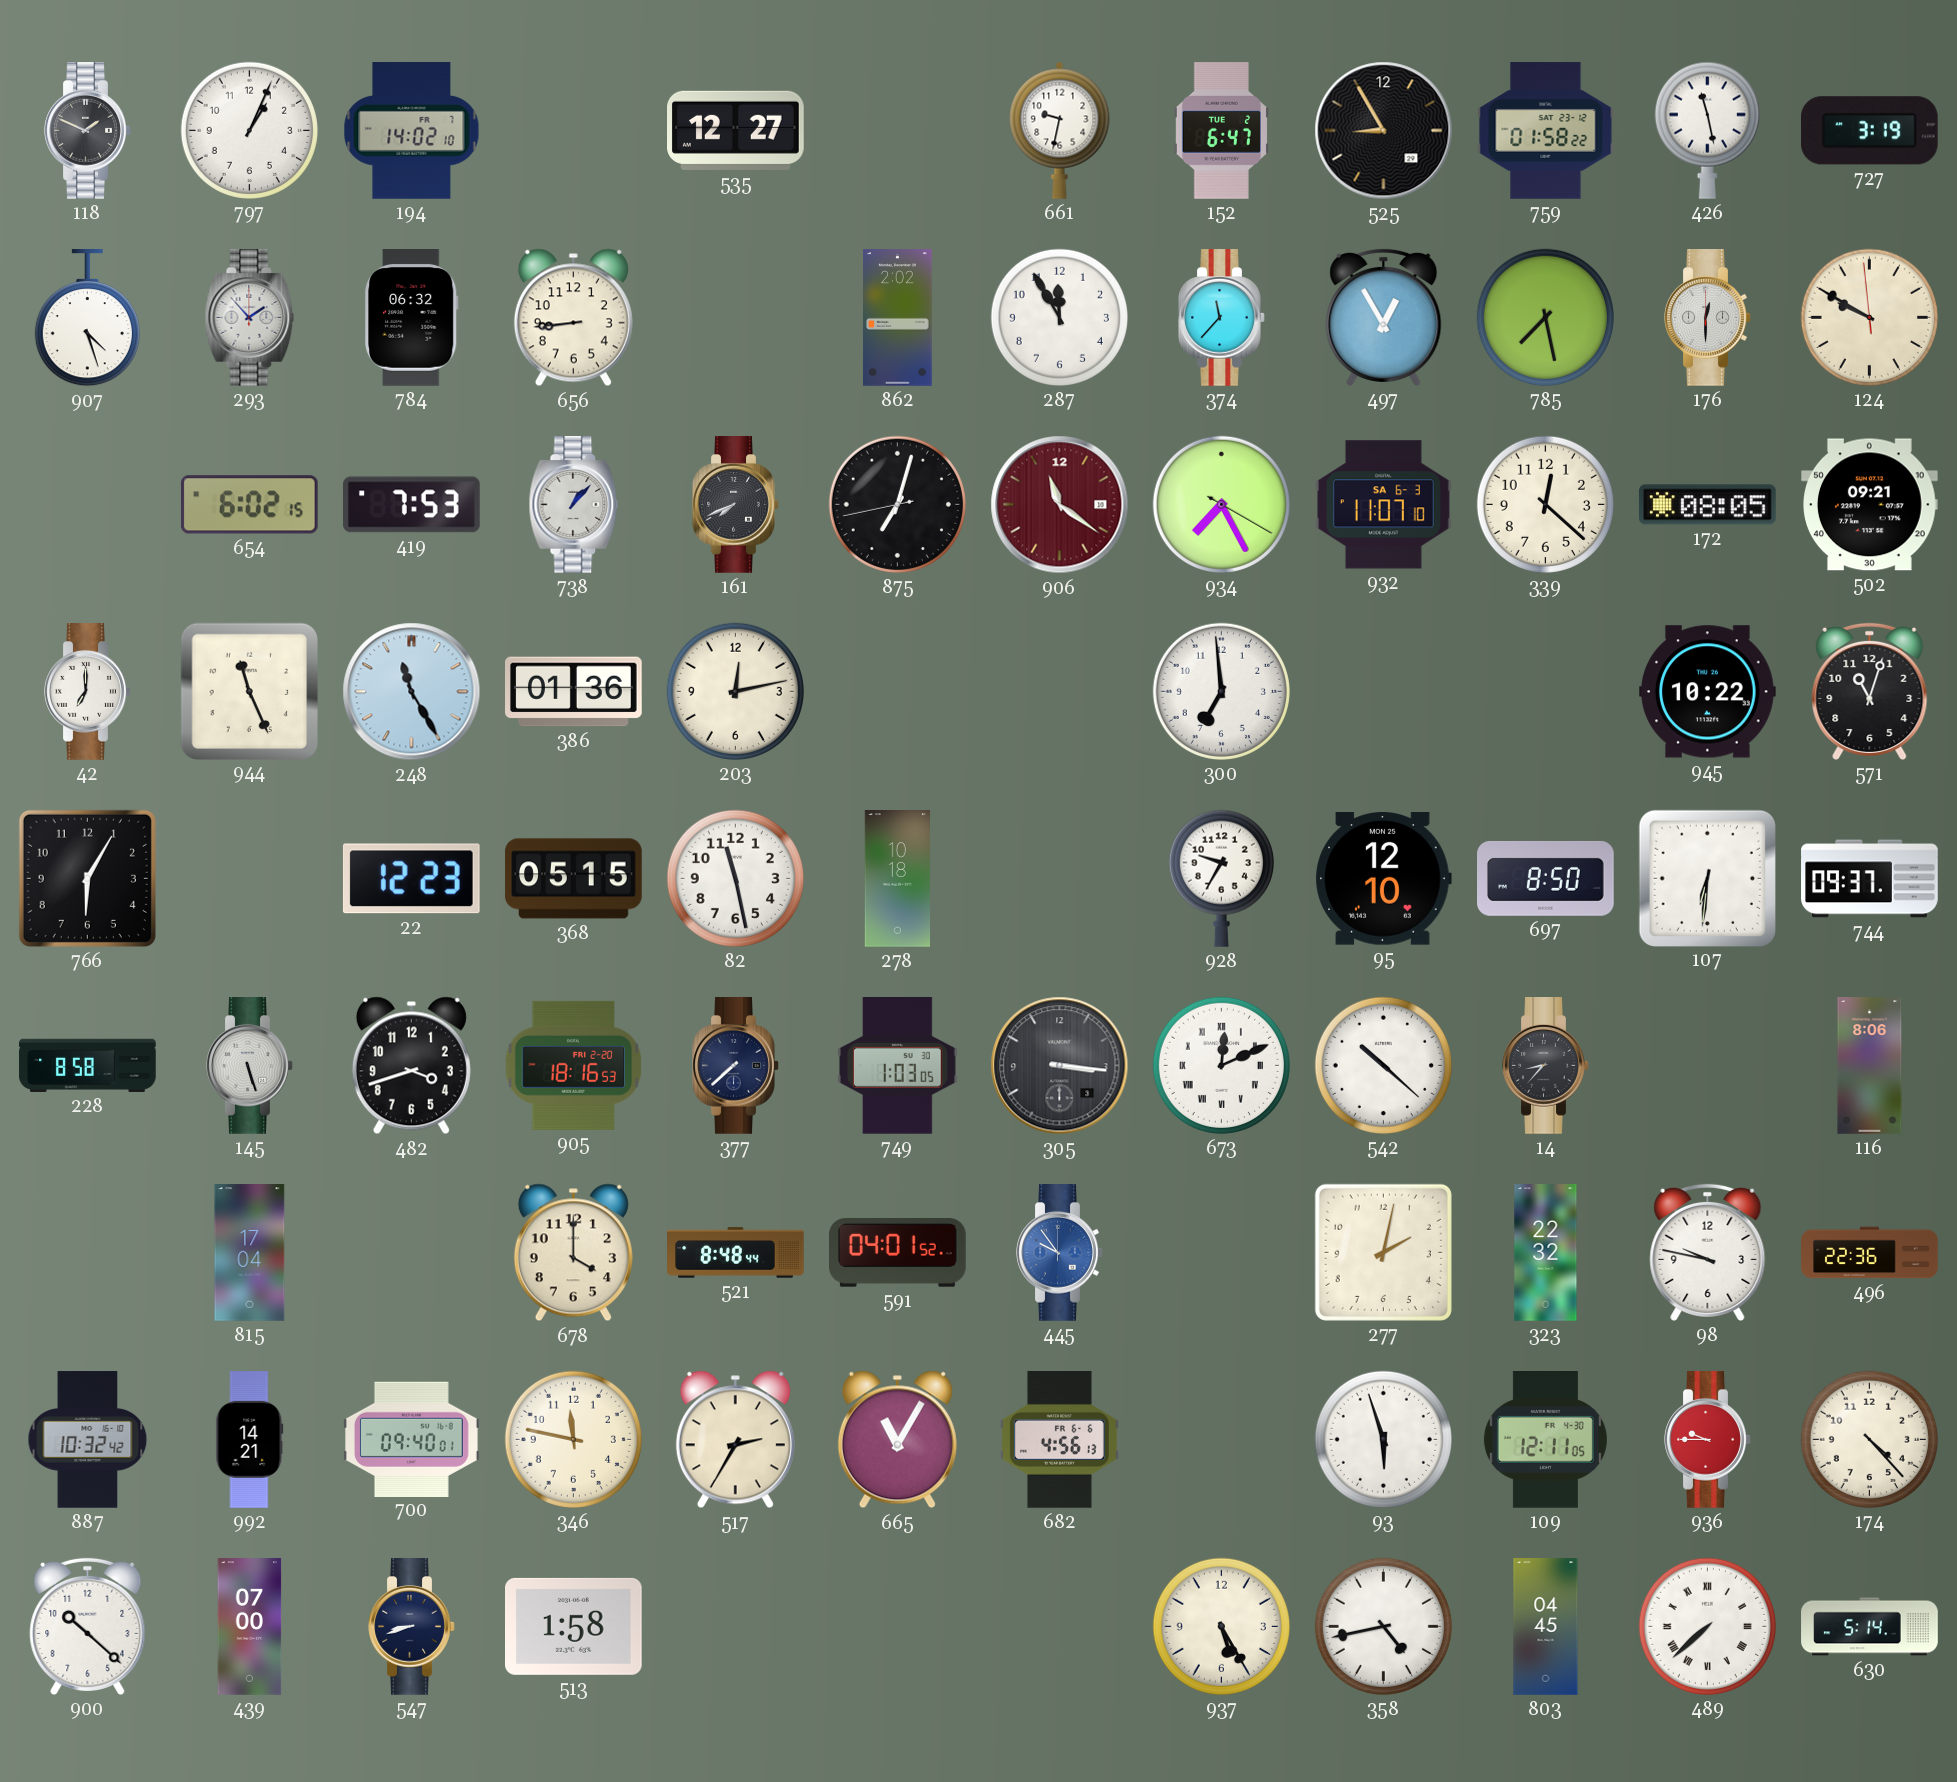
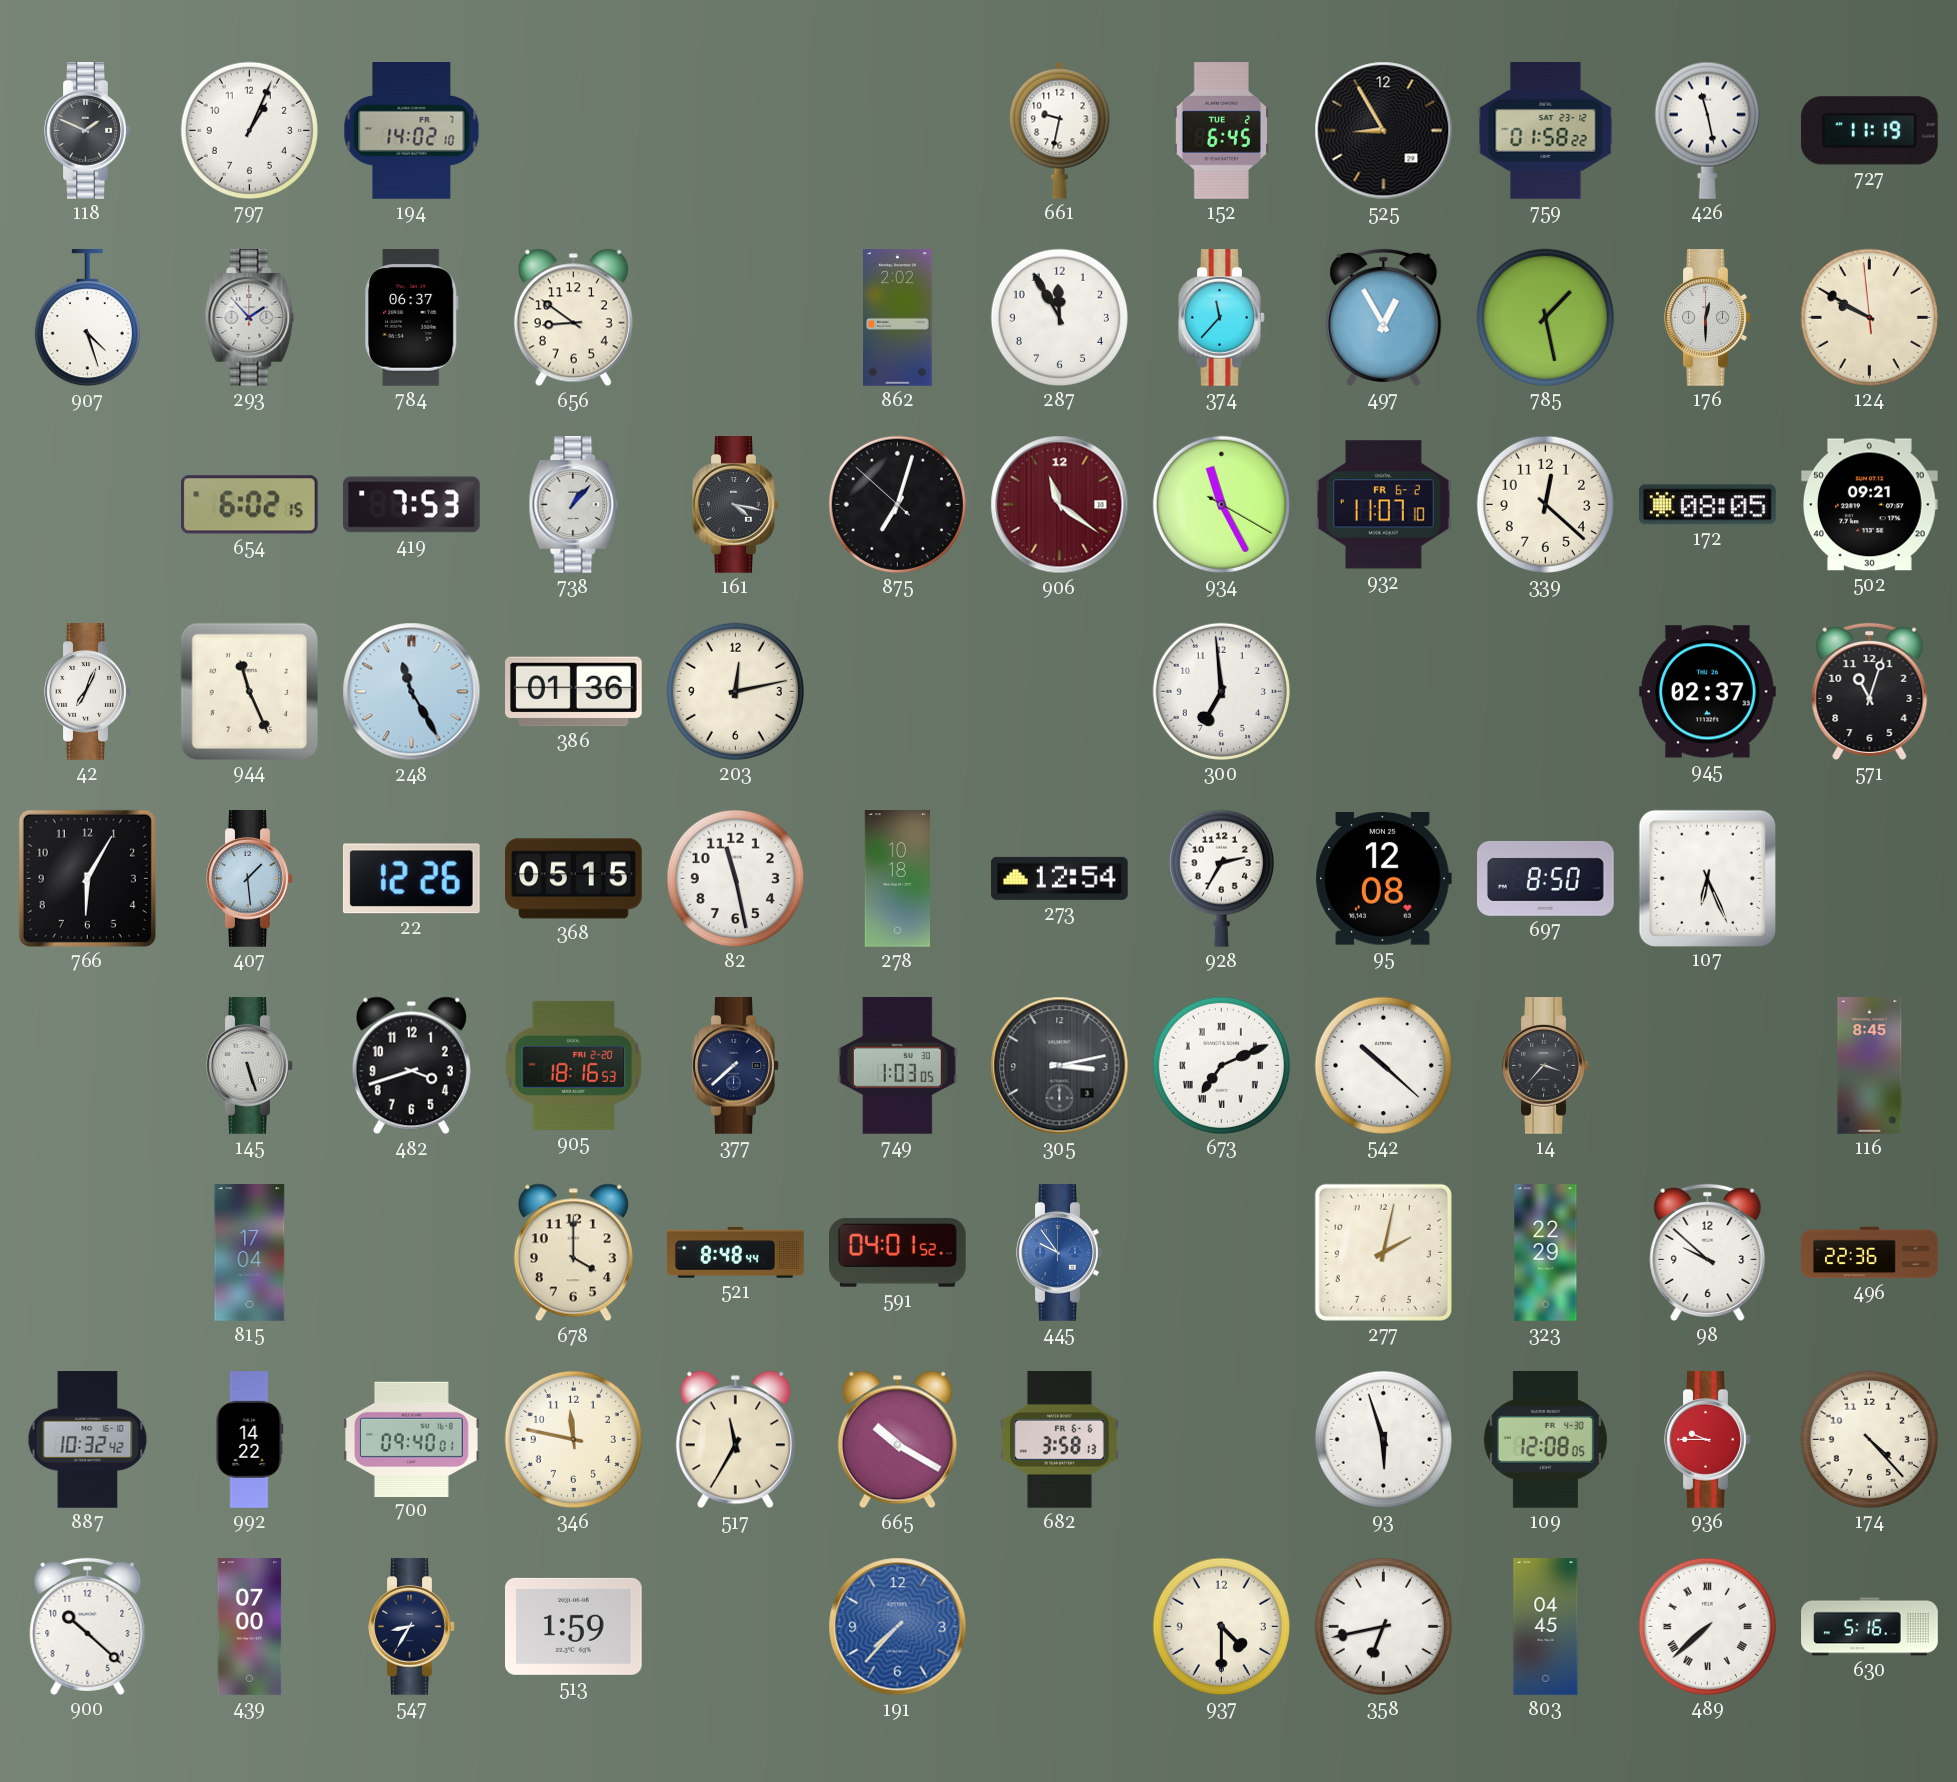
535: 12:27 -> none (736, 130)
152: 6:47 -> 6:45 (1221, 131)
727: 3:19 -> 11:19 (1869, 131)
784: 06:32 -> 06:37 (412, 318)
656: 8:44 -> 8:51 (573, 318)
785: 7:28 -> 1:28 (1545, 317)
161: 7:41 -> 4:17 (736, 505)
875: 7:02:43 -> 7:02:52 (897, 504)
934: 7:25 -> 11:25 (1221, 504)
932 date: SA 6-3 -> FR 6-2 (1384, 505)
42: 7:00 -> 7:04 (88, 692)
945: 10:22 -> 02:37 (1708, 692)
407: none -> 1:29 (250, 879)
22: 12:23 -> 12:26 (411, 879)
273: none -> 12:54 (1060, 878)
928: 9:35 -> 2:35 (1221, 878)
95: 12:10 -> 12:08 (1383, 879)
107: 6:31 -> 6:26 (1707, 878)
744: 09:37 -> none (1870, 879)
228: 8:58 -> none (88, 1065)
305: 3:16 -> 3:13 (1060, 1066)
673: 12:11 -> 7:11 (1221, 1065)
14: 8:37 -> 3:37 (1546, 1066)
116: 8:06 -> 8:45 (1870, 1066)
323: 22:32 -> 22:29 (1546, 1253)
98: 9:47 -> 9:52 (1708, 1252)
992: 14:21 -> 14:22 (250, 1440)
517: 2:35 -> 11:35 (735, 1440)
665: 11:05 -> 10:20 (897, 1440)
682: 4:56 -> 3:58 (1059, 1440)
109: 12:11 -> 12:08 (1545, 1440)
547: 8:42 -> 8:35 (412, 1627)
513: 1:58 -> 1:59 (574, 1626)
191: none -> 7:37 (898, 1627)
937: 5:25 -> 4:30 (1221, 1626)
358: 4:43 -> 6:43 (1383, 1626)
630: 5:14 -> 5:16 (1870, 1627)
